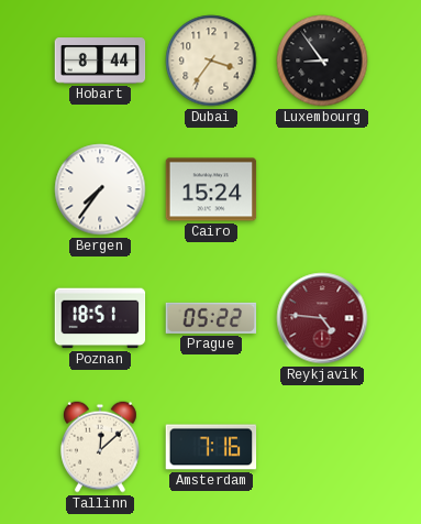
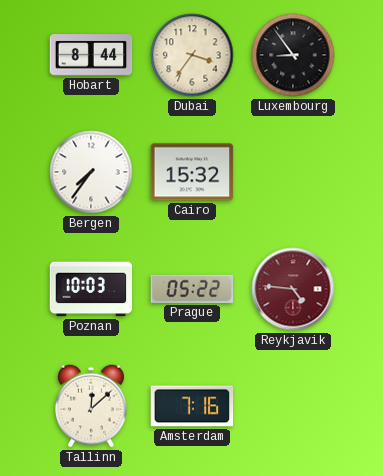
Cairo: 15:24 -> 15:32 (192, 172)
Poznan: 18:51 -> 10:03 (91, 289)
